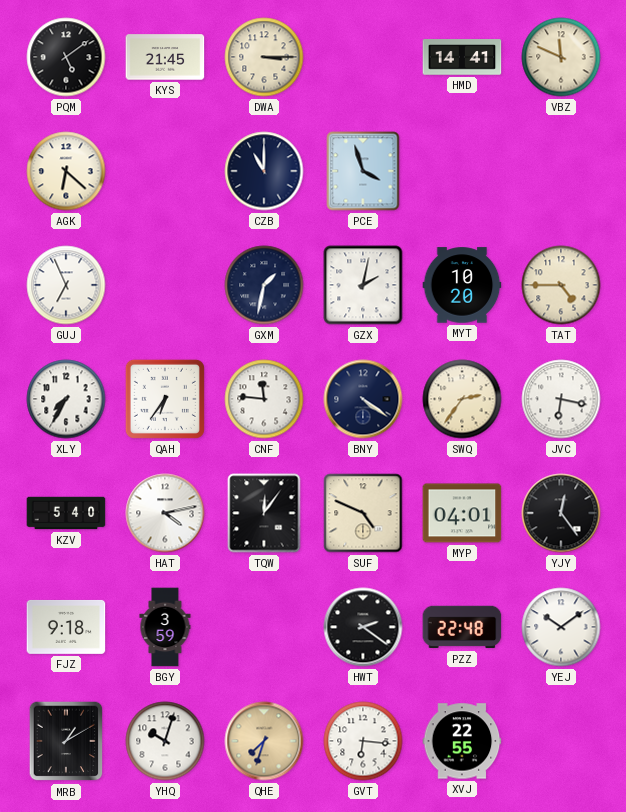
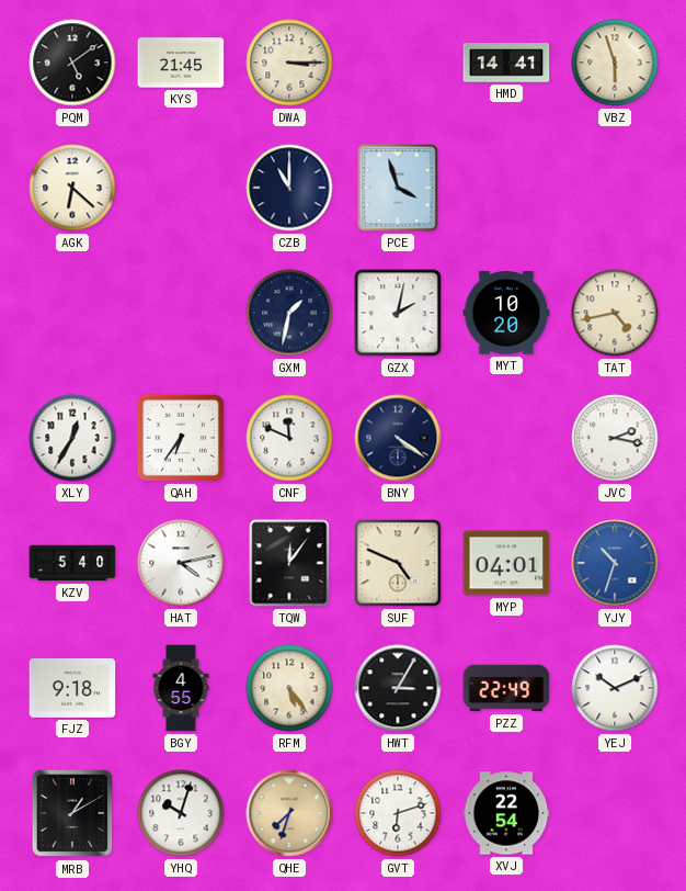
VBZ: 11:49 -> 5:57 (615, 63)
GUJ: 6:56 -> none (66, 285)
TAT: 4:45 -> 4:43 (615, 313)
XLY: 7:35 -> 12:35 (72, 438)
CNF: 11:46 -> 11:49 (289, 438)
SWQ: 2:36 -> none (462, 399)
JVC: 6:17 -> 2:17 (615, 438)
YJY: 12:24 -> 10:33 (615, 563)
YJY dial: black -> blue (615, 563)
BGY: 3:59 -> 4:55 (181, 688)
RFM: none -> 5:24 (289, 688)
HWT: 2:21 -> 3:05 (398, 688)
PZZ: 22:48 -> 22:49 (506, 688)
YEJ: 10:09 -> 10:11 (615, 688)
GVT: 6:16 -> 6:12 (398, 813)
XVJ: 22:55 -> 22:54 (506, 813)
